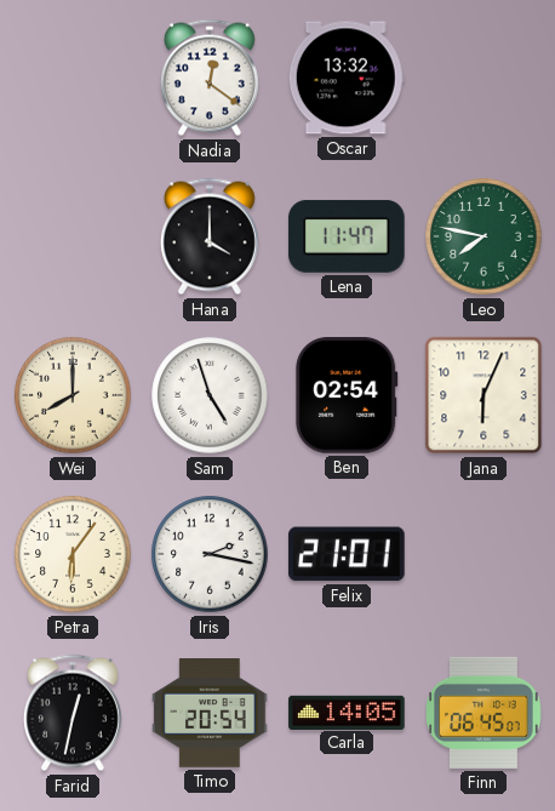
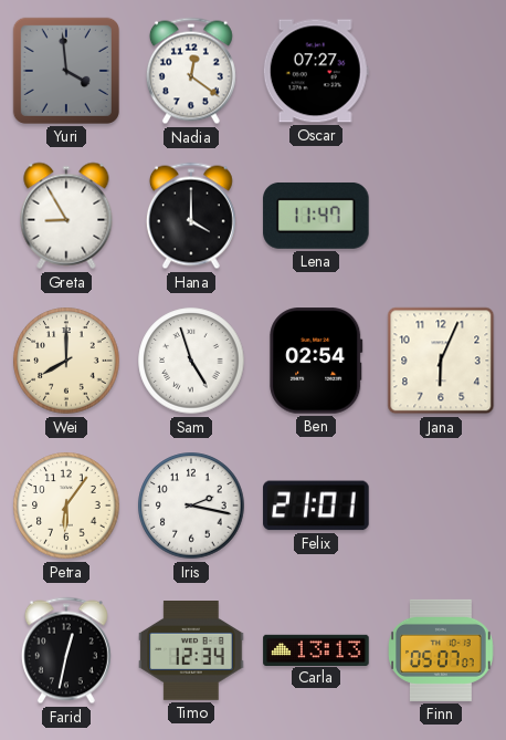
Yuri: none -> 3:59 (66, 71)
Oscar: 13:32 -> 07:27 (316, 71)
Greta: none -> 8:55 (66, 216)
Leo: 7:47 -> none (484, 236)
Timo: 20:54 -> 12:34 (191, 652)
Carla: 14:05 -> 13:13 (316, 649)
Finn: 06:45 -> 05:07 (442, 650)
